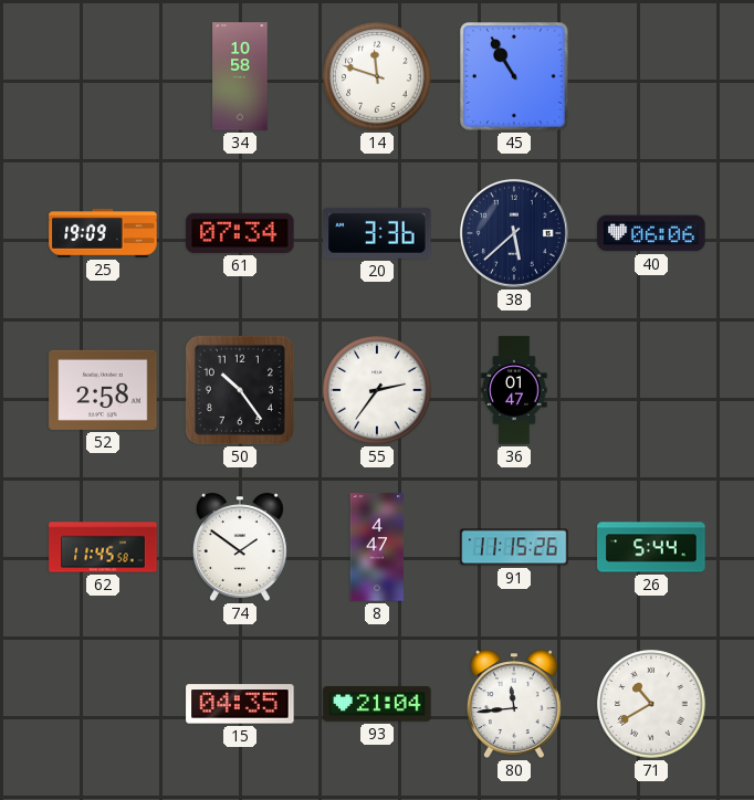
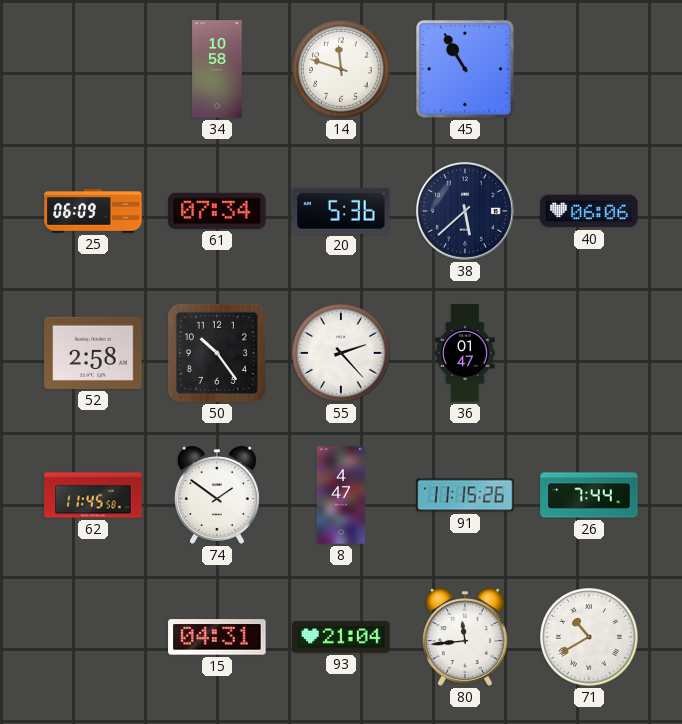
25: 19:09 -> 06:09 (93, 212)
20: 3:36 -> 5:36 (341, 211)
55: 2:36 -> 2:23 (341, 353)
26: 5:44 -> 7:44 (589, 495)
15: 04:35 -> 04:31 (217, 637)
